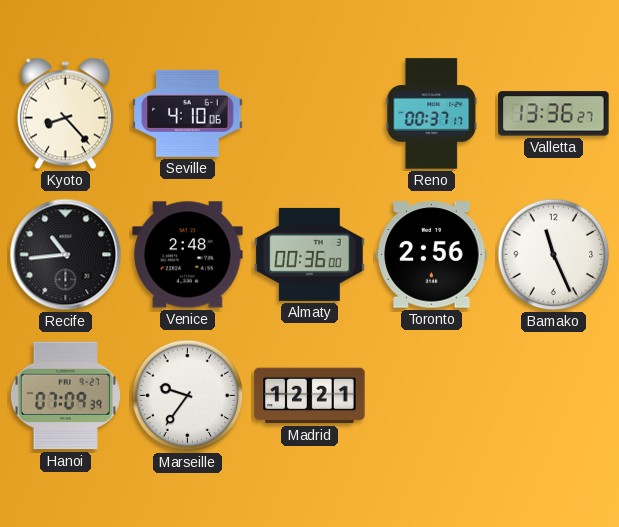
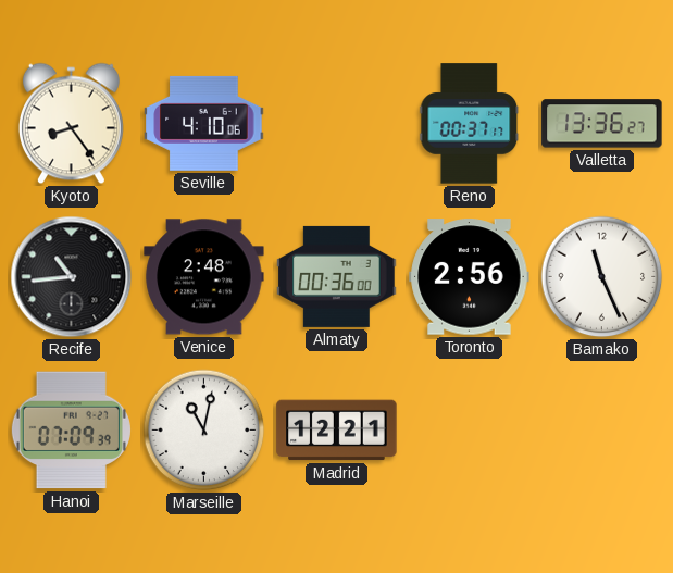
Kyoto: 8:23 -> 8:24 (71, 124)
Marseille: 9:36 -> 11:02 (204, 431)
